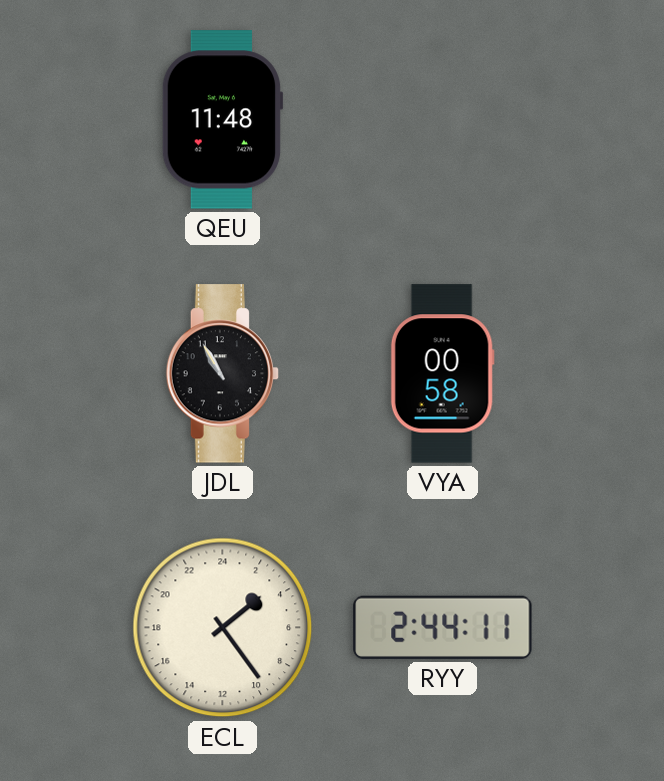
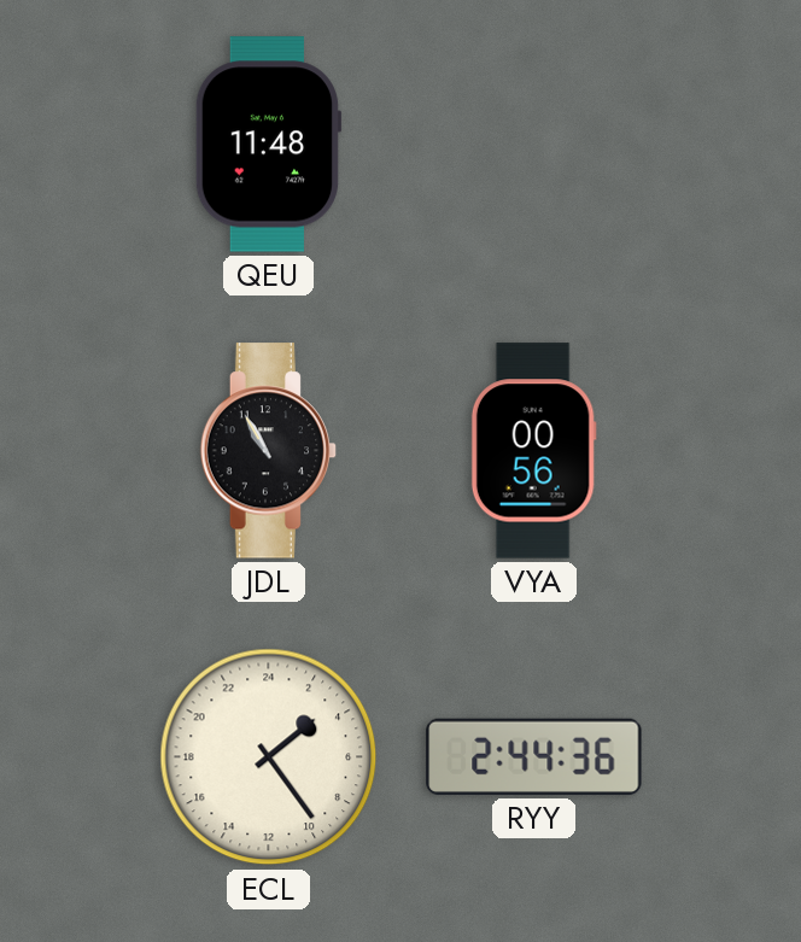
VYA: 00:58 -> 00:56 (533, 451)
RYY: 2:44:11 -> 2:44:36 (534, 756)
